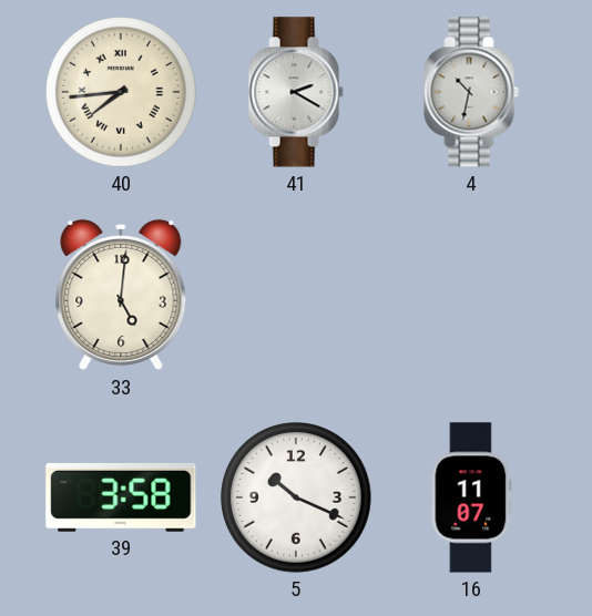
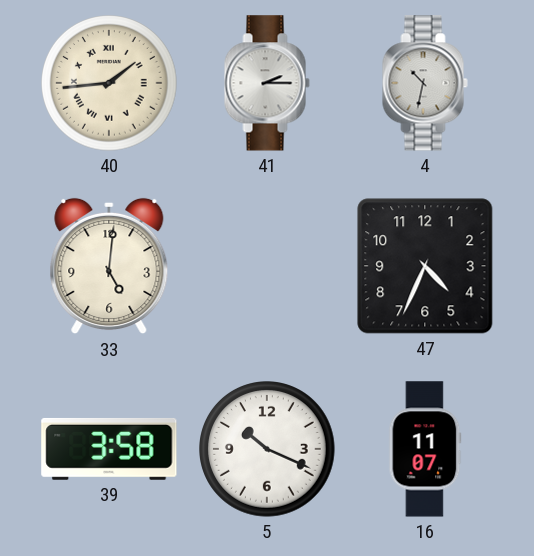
40: 7:44 -> 1:44 (110, 84)
41: 2:20 -> 2:15 (267, 83)
47: none -> 4:34 (425, 266)
